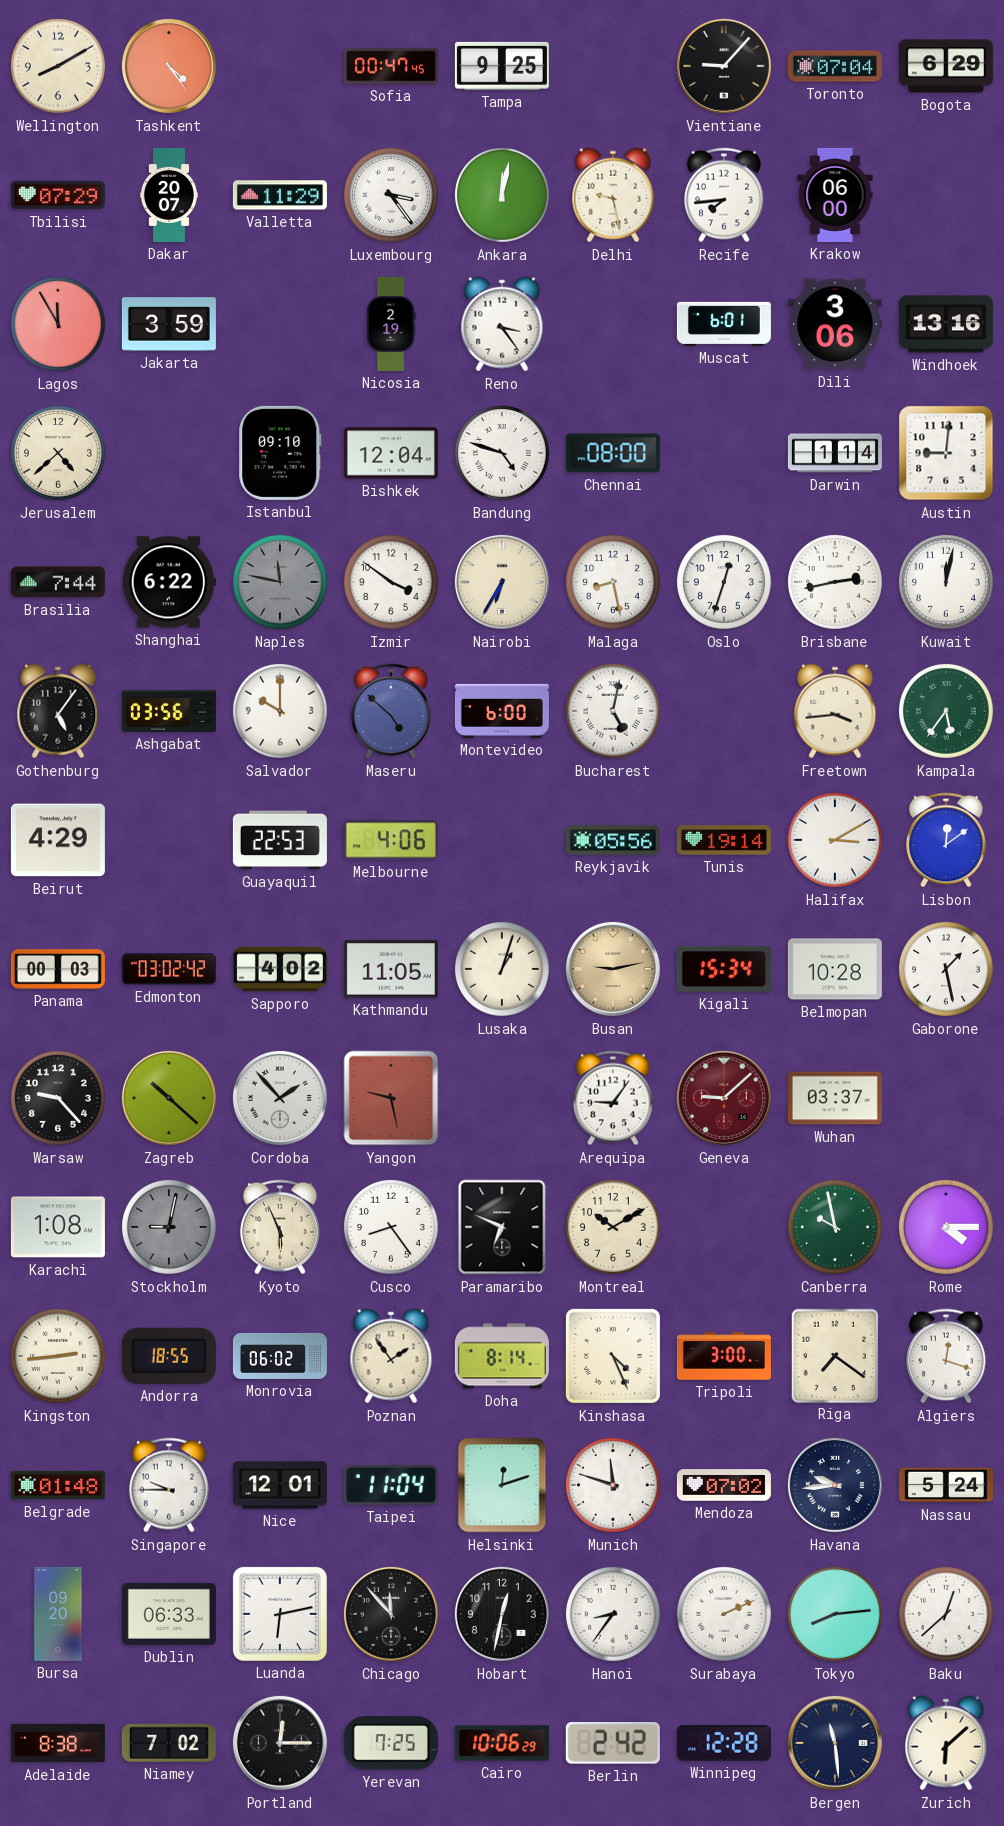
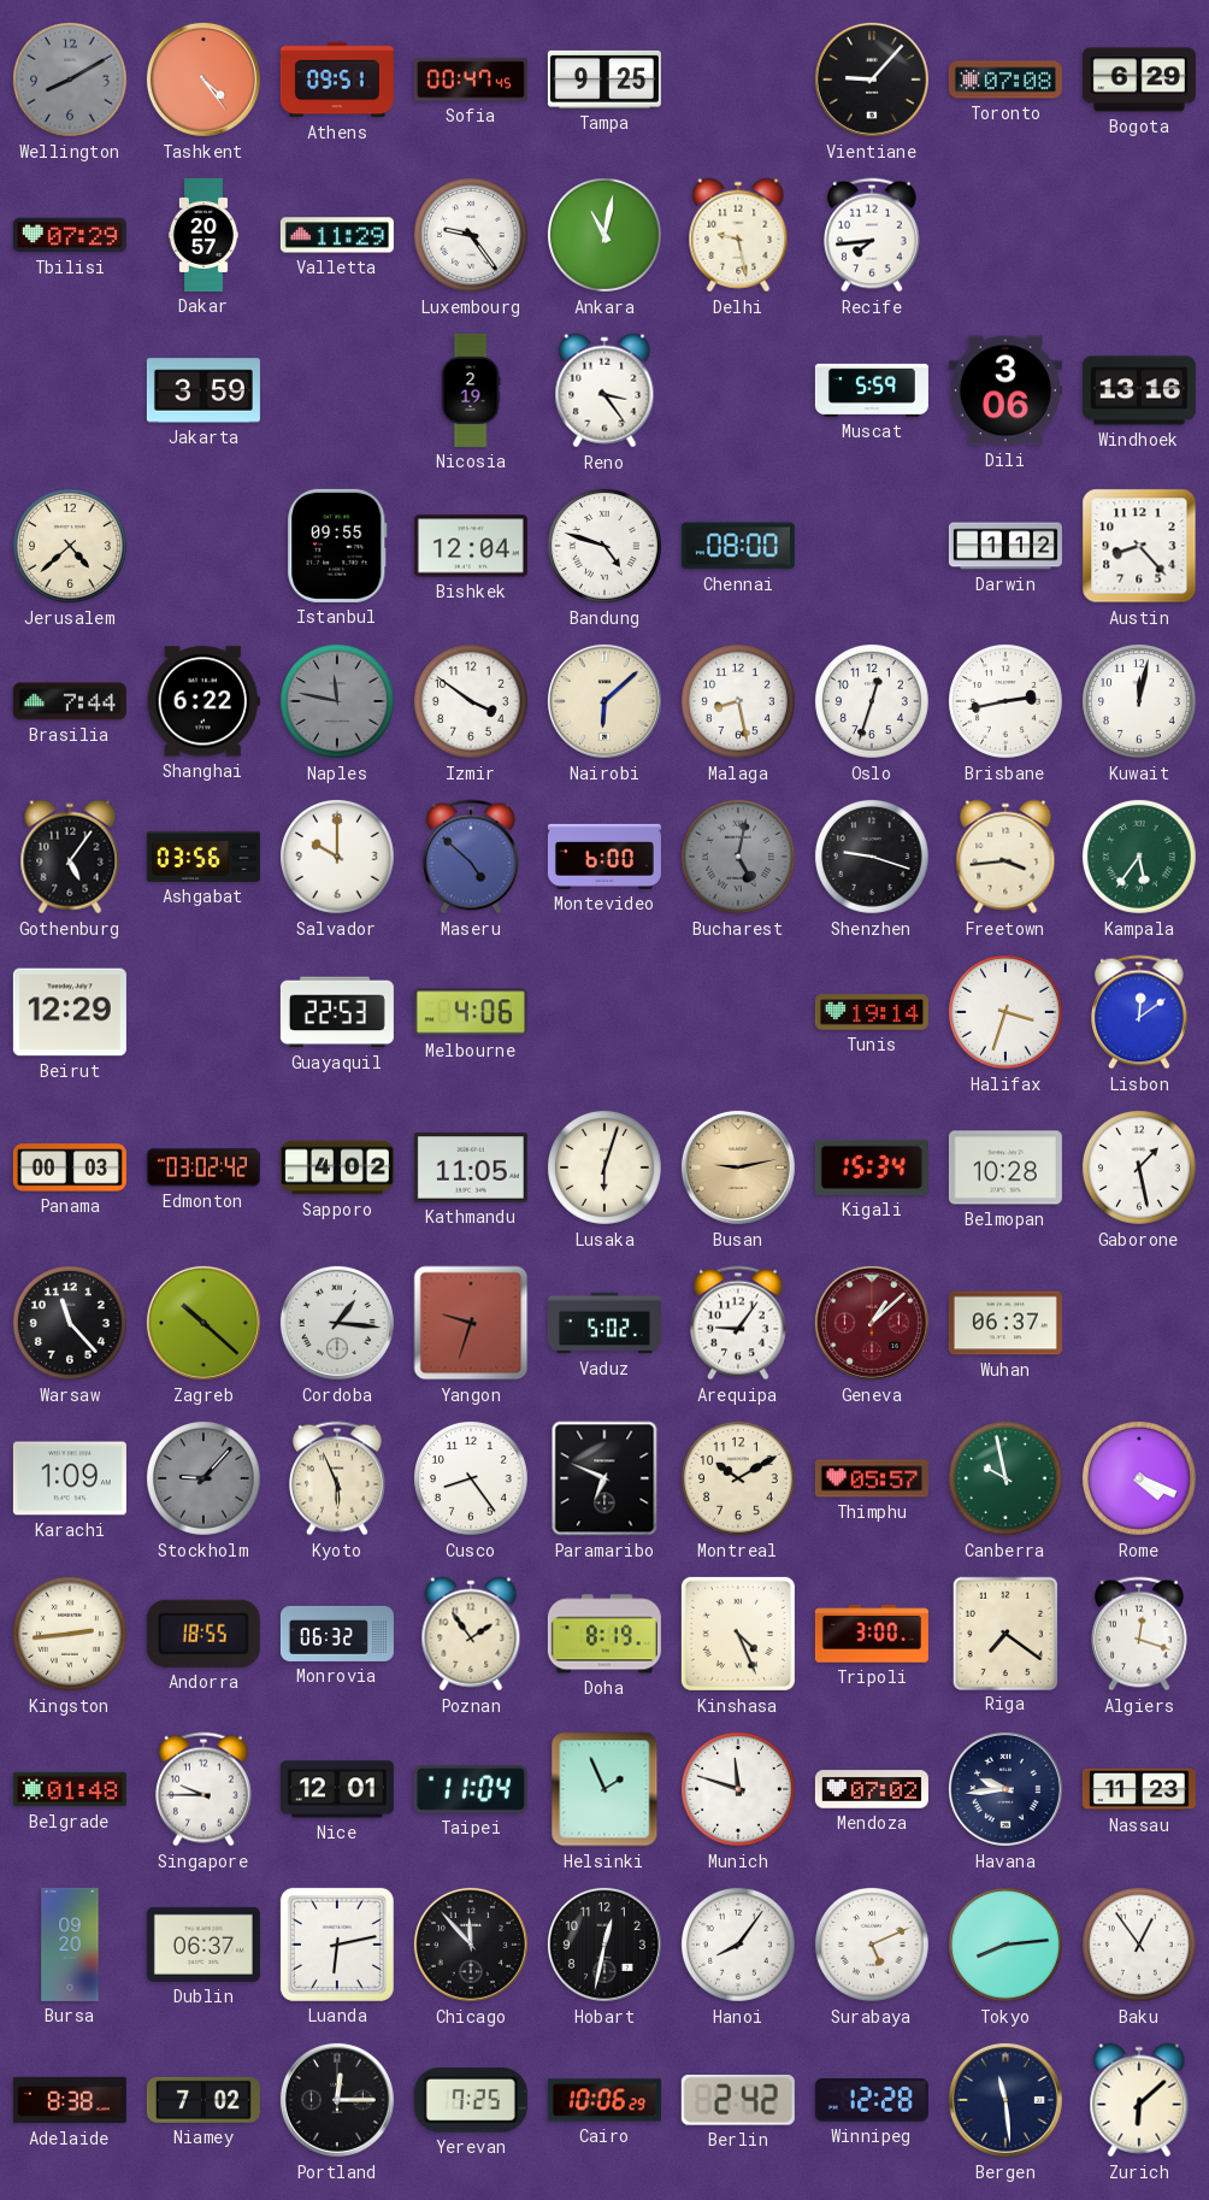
Wellington dial: cream -> grey (70, 80)
Athens: none -> 09:51 (337, 80)
Toronto: 07:04 -> 07:08 (1005, 80)
Dakar: 20:07 -> 20:57 (204, 235)
Luxembourg: 3:24 -> 9:24 (471, 235)
Ankara: 12:02 -> 11:02 (604, 235)
Krakow: 06:00 -> none (835, 195)
Lagos: 11:55 -> none (58, 324)
Muscat: 6:01 -> 5:59 (872, 390)
Istanbul: 09:10 -> 09:55 (337, 546)
Darwin: 1:14 -> 1:12 (1005, 546)
Austin: 9:01 -> 8:23 (1139, 546)
Nairobi: 6:35 -> 6:08 (604, 701)
Bucharest dial: white -> grey (738, 857)
Shenzhen: none -> 9:18 (872, 857)
Beirut: 4:29 -> 12:29 (70, 1012)
Reykjavik: 05:56 -> none (613, 840)
Halifax: 3:10 -> 3:33 (1005, 1012)
Lusaka: 1:03 -> 6:03 (604, 1167)
Warsaw: 9:23 -> 11:23 (70, 1323)
Cordoba: 1:53 -> 1:16 (337, 1323)
Yangon: 9:28 -> 9:33 (471, 1323)
Vaduz: none -> 5:02 (604, 1323)
Geneva: 9:08 -> 1:08 (872, 1323)
Wuhan: 03:37 -> 06:37 (1005, 1323)
Karachi: 1:08 -> 1:09 (70, 1478)
Stockholm: 9:02 -> 9:07 (204, 1478)
Thimphu: none -> 05:57 (872, 1478)
Rome: 4:15 -> 4:19 (1139, 1478)
Monrovia: 06:02 -> 06:32 (337, 1634)
Doha: 8:14 -> 8:19 (604, 1634)
Helsinki: 12:12 -> 1:56 (604, 1789)
Nassau: 5:24 -> 11:23 (1139, 1789)
Dublin: 06:33 -> 06:37 (204, 1945)
Hanoi: 8:36 -> 8:06 (738, 1945)
Surabaya: 2:11 -> 5:11 (872, 1945)
Baku: 12:38 -> 12:54 (1139, 1945)
